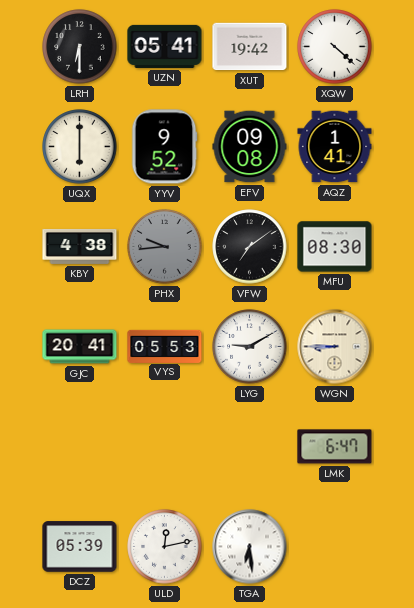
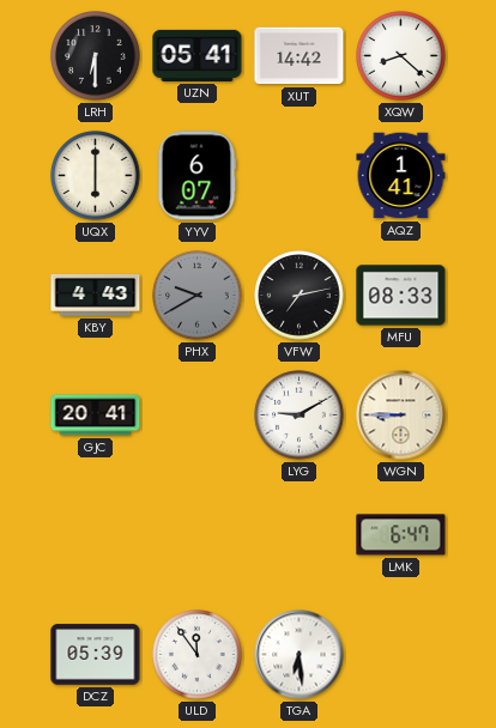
XUT: 19:42 -> 14:42 (300, 56)
XQW: 4:22 -> 8:22 (401, 56)
YYV: 9:52 -> 6:07 (196, 176)
EFV: 09:08 -> none (250, 147)
KBY: 4:38 -> 4:43 (96, 295)
PHX: 9:44 -> 9:40 (198, 296)
VFW: 7:09 -> 7:13 (300, 296)
MFU: 08:30 -> 08:33 (401, 296)
VYS: 05:53 -> none (165, 346)
ULD: 12:13 -> 11:54 (198, 655)
